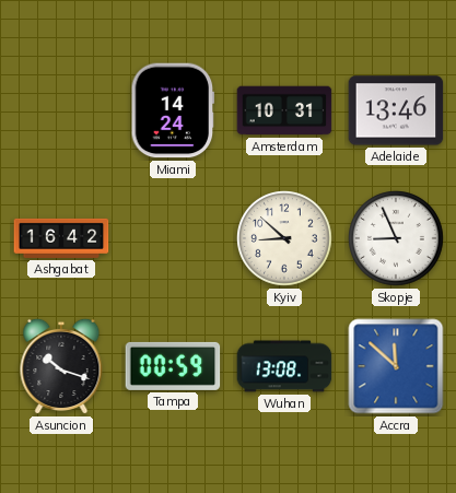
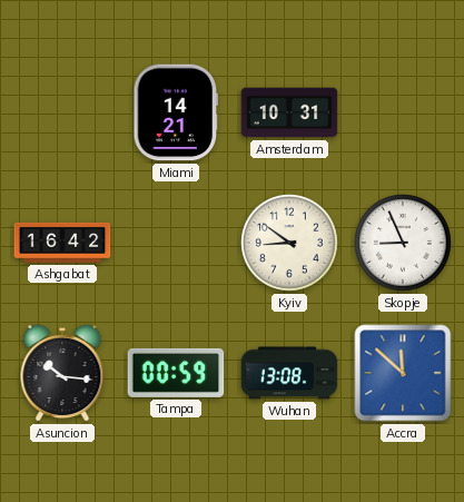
Miami: 14:24 -> 14:21 (176, 112)
Adelaide: 13:46 -> none (396, 110)
Kyiv: 8:52 -> 8:51 (290, 244)
Asuncion: 10:18 -> 10:16 (62, 373)
